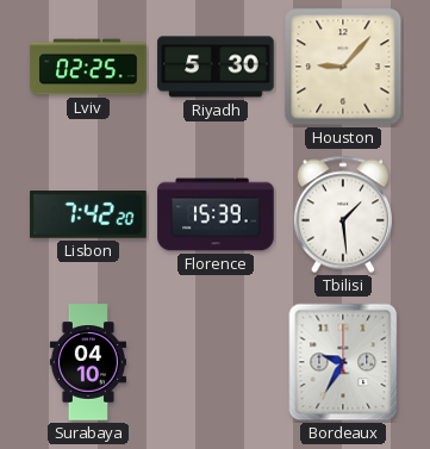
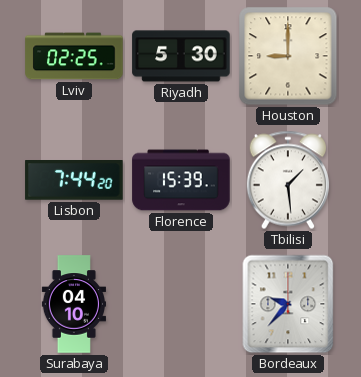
Houston: 9:07 -> 9:00 (288, 56)
Lisbon: 7:42 -> 7:44 (74, 180)
Bordeaux: 9:35 -> 9:37 (288, 304)
